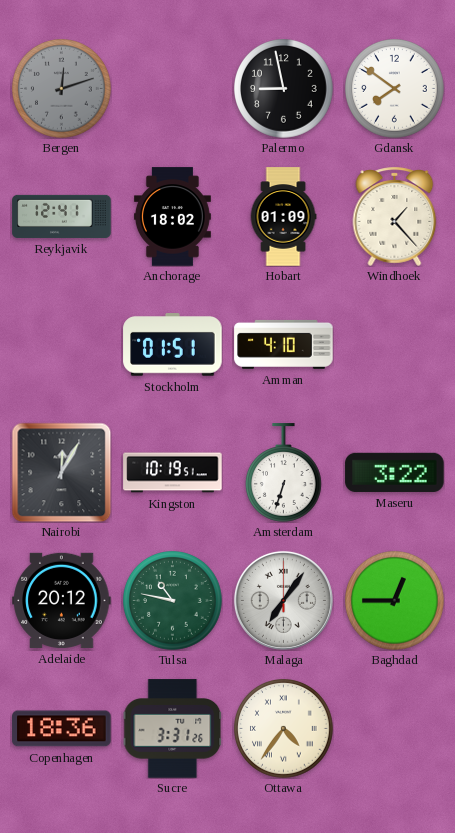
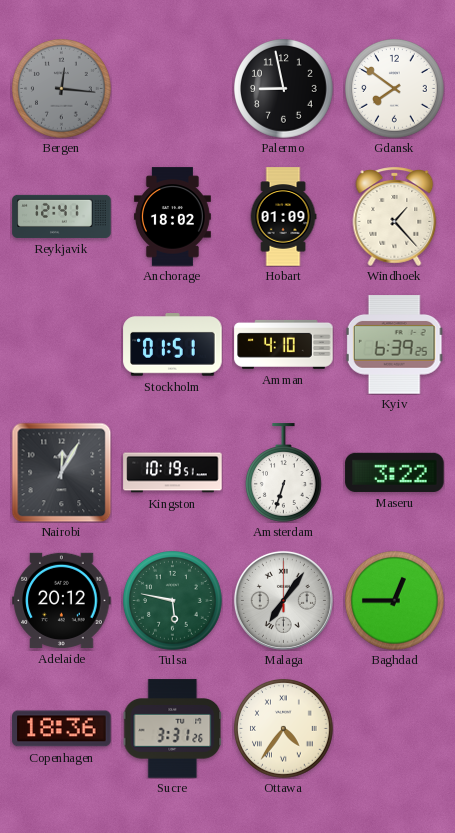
Bergen: 12:12 -> 12:16 (62, 89)
Kyiv: none -> 6:39 (394, 345)
Tulsa: 10:47 -> 5:47 (173, 601)
